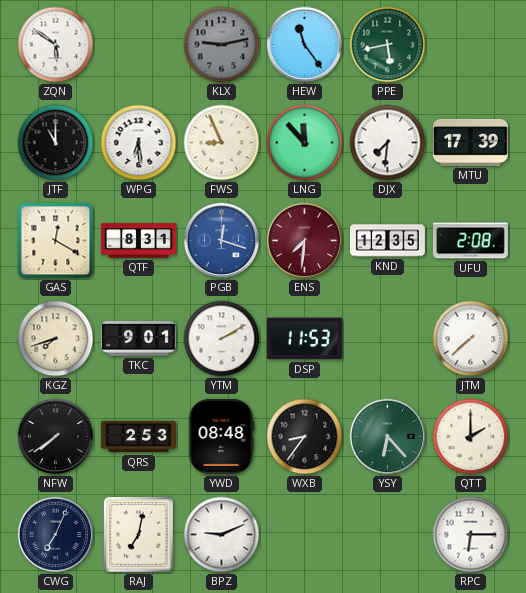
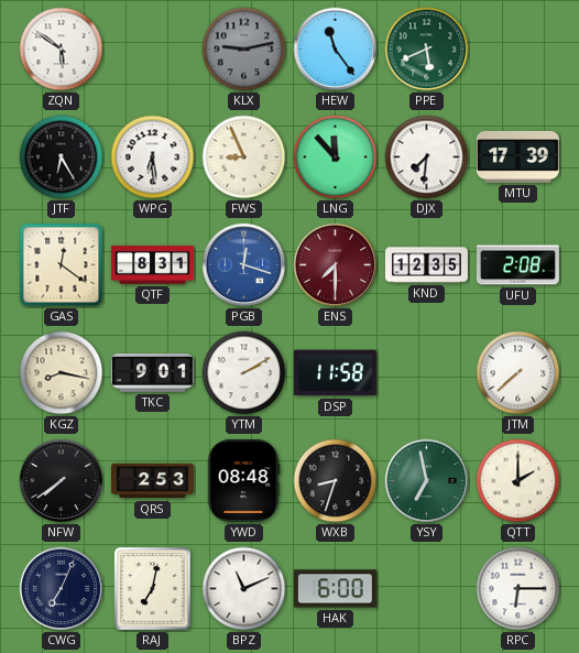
PPE: 5:43 -> 5:41 (427, 50)
JTF: 11:00 -> 6:25 (62, 157)
GAS: 12:20 -> 12:21 (62, 265)
ENS: 7:31 -> 7:30 (336, 265)
KGZ: 7:42 -> 8:17 (62, 373)
DSP: 11:53 -> 11:58 (335, 373)
WXB: 8:36 -> 8:33 (336, 481)
YSY: 6:23 -> 6:58 (427, 481)
BPZ: 9:11 -> 11:11 (244, 589)
HAK: none -> 6:00 (335, 589)
